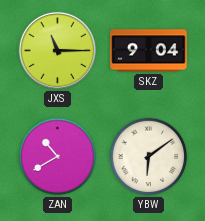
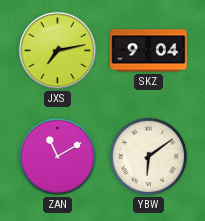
JXS: 11:15 -> 7:13 (57, 50)
ZAN: 10:40 -> 11:10 (58, 157)
